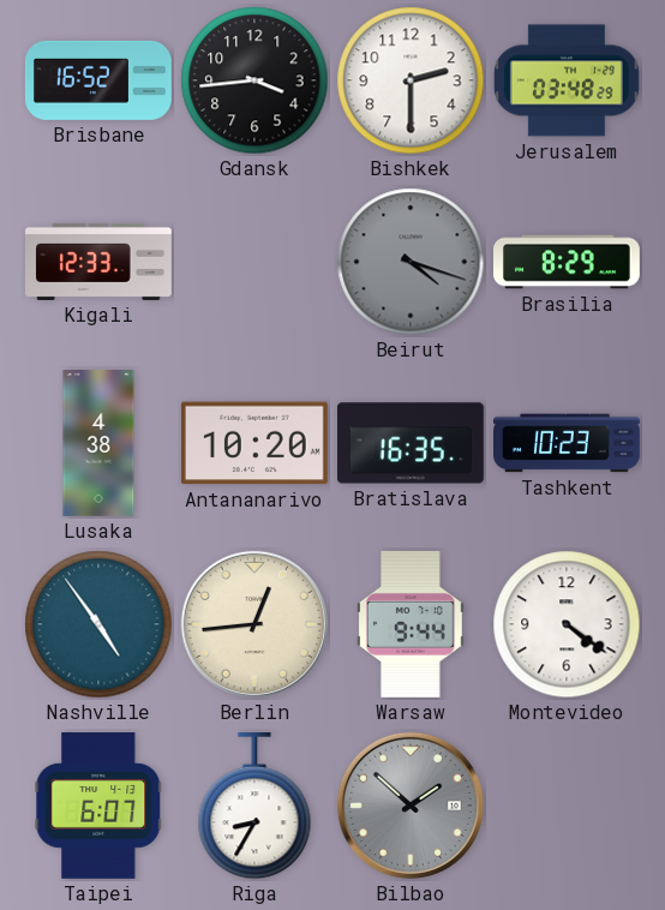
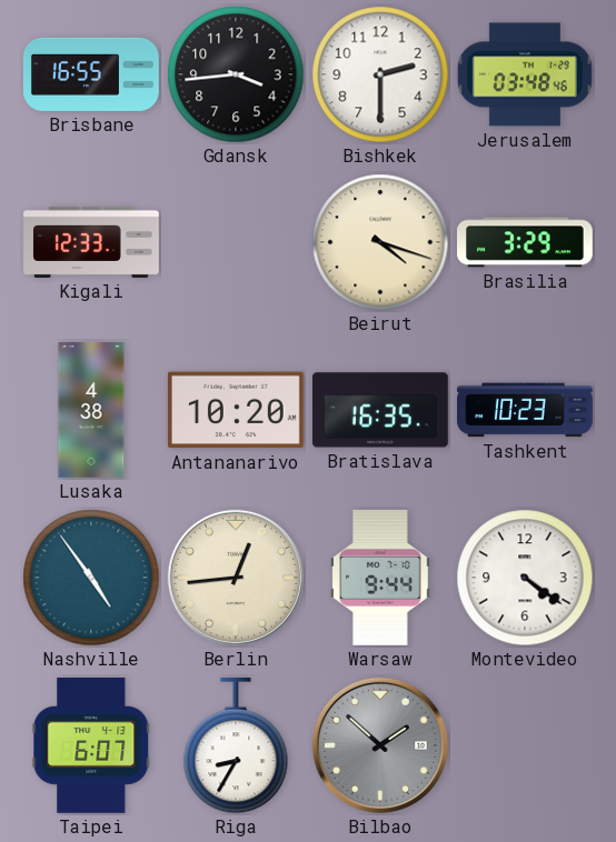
Brisbane: 16:52 -> 16:55 (91, 74)
Jerusalem: 03:48:29 -> 03:48:46 (525, 74)
Beirut dial: grey -> cream (380, 242)
Brasilia: 8:29 -> 3:29 (526, 242)
